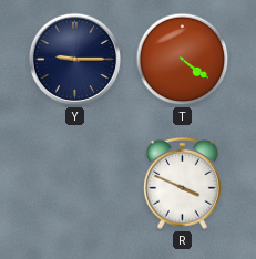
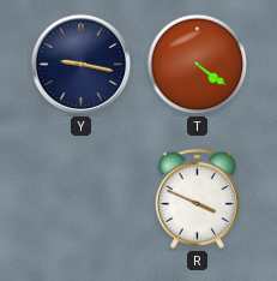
Y: 9:15 -> 9:17 (82, 65)
